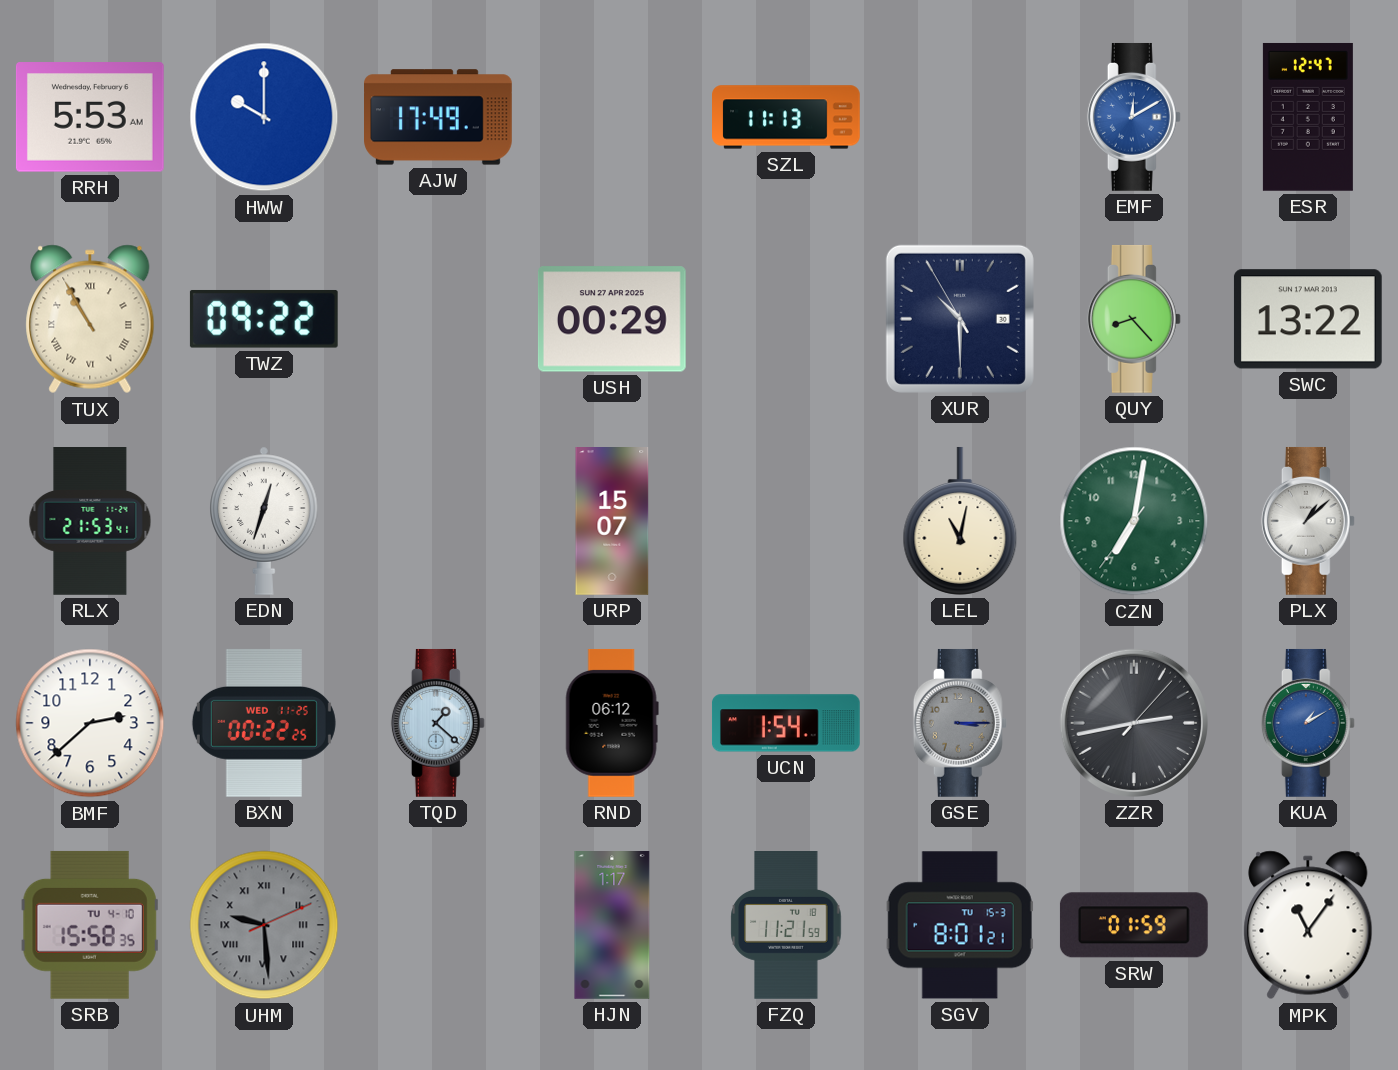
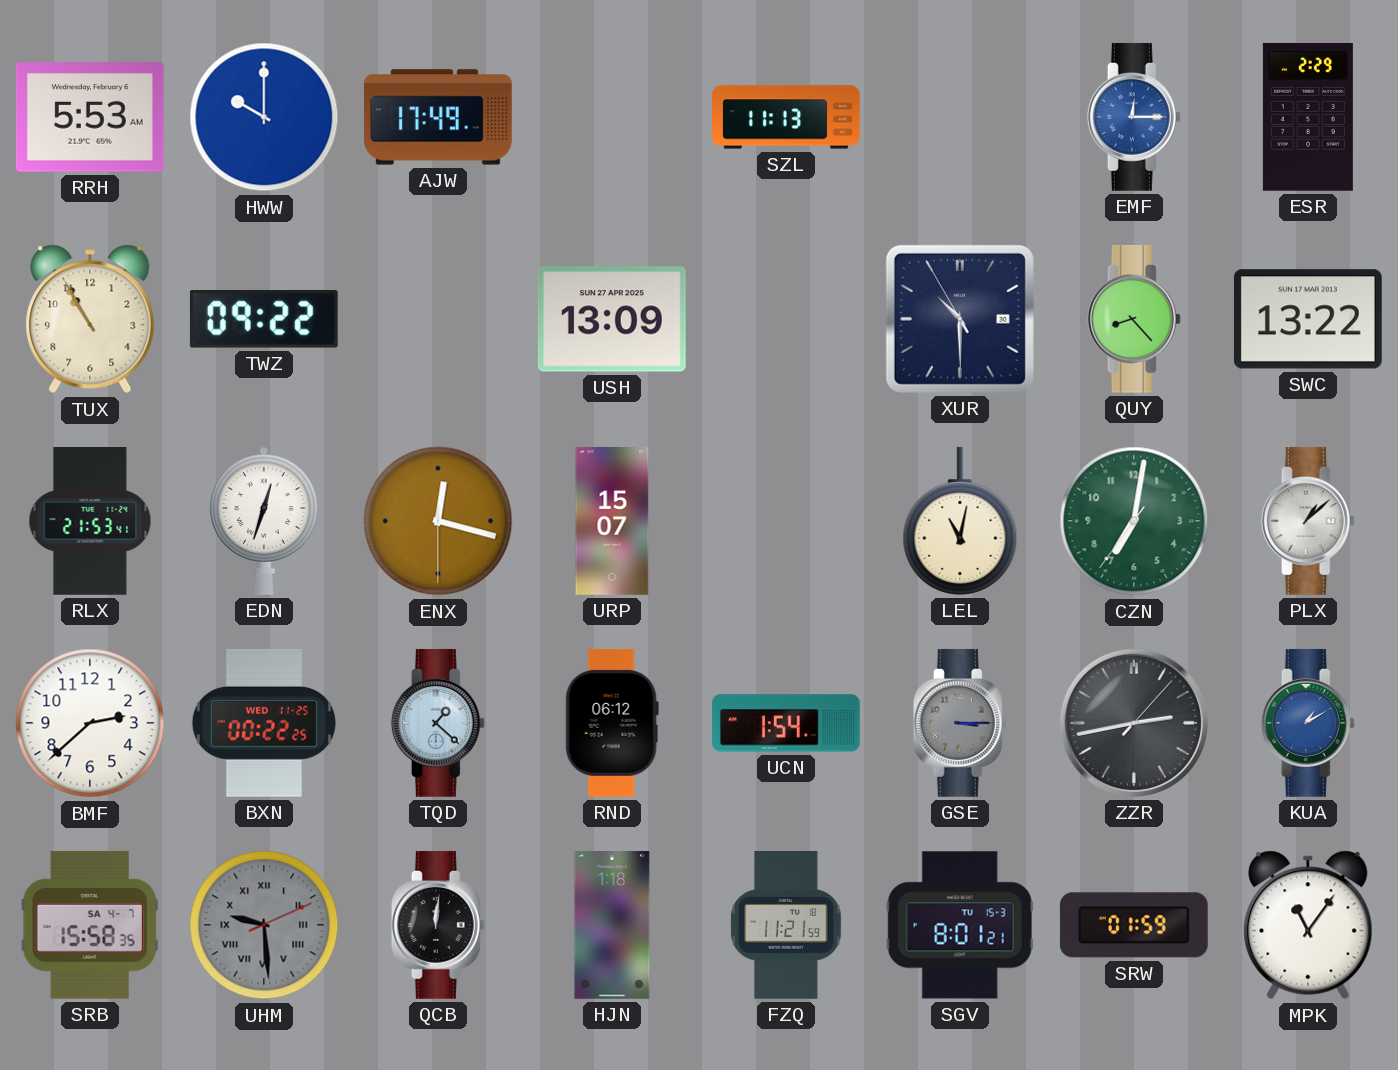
EMF: 12:10 -> 12:15 (1134, 117)
ESR: 12:47 -> 2:29 (1308, 117)
TUX numerals: Roman -> Arabic (90, 319)
USH: 00:29 -> 13:09 (612, 319)
ENX: none -> 12:17 (438, 521)
SRB date: TU 4-10 -> SA 4-7 (90, 925)
QCB: none -> 12:01 (438, 925)
HJN: 1:17 -> 1:18 (612, 926)
